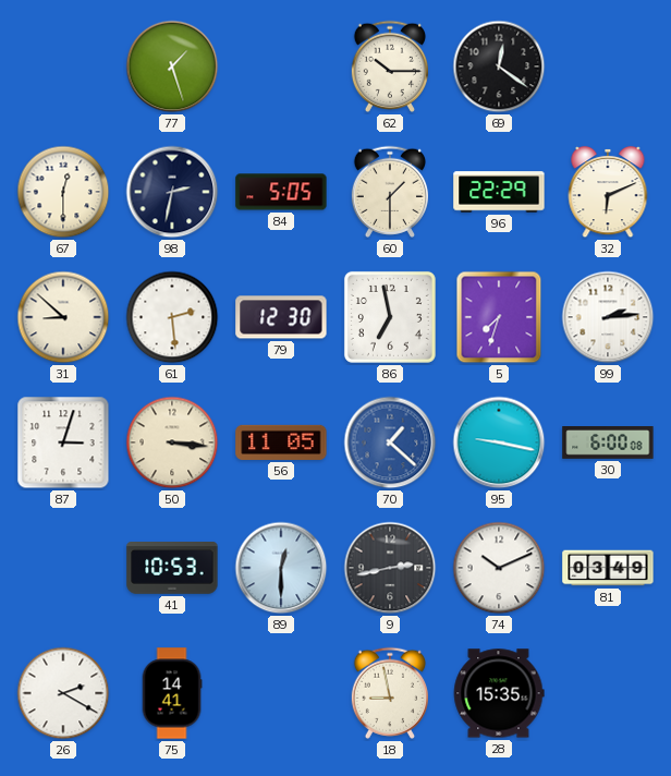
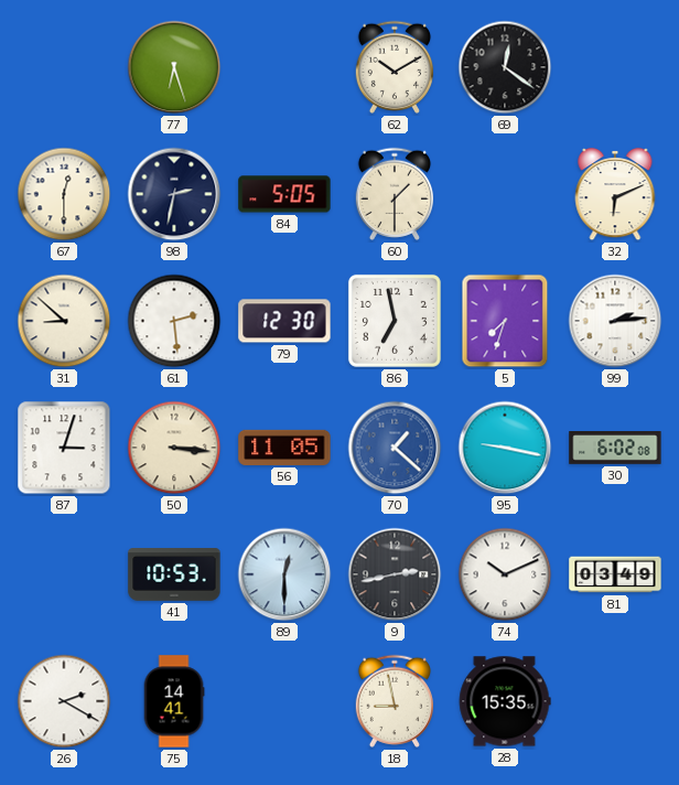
77: 1:27 -> 6:27 (174, 67)
62: 10:15 -> 10:10 (394, 67)
96: 22:29 -> none (499, 192)
30: 6:00 -> 6:02 (615, 449)
